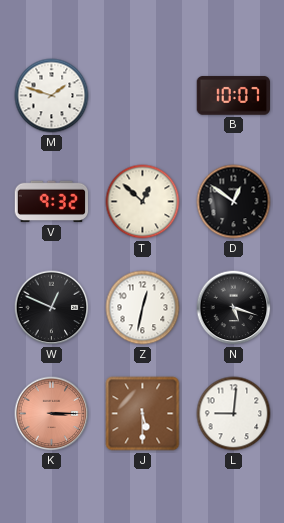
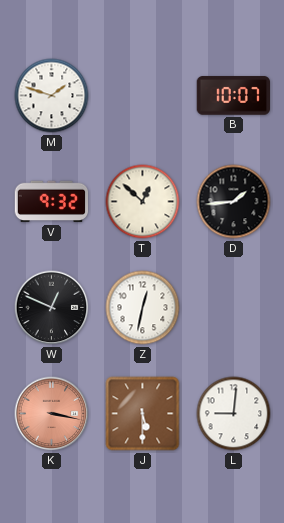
D: 12:51 -> 1:44 (234, 202)
N: 5:18 -> none (234, 308)
K: 3:15 -> 3:17 (52, 414)
